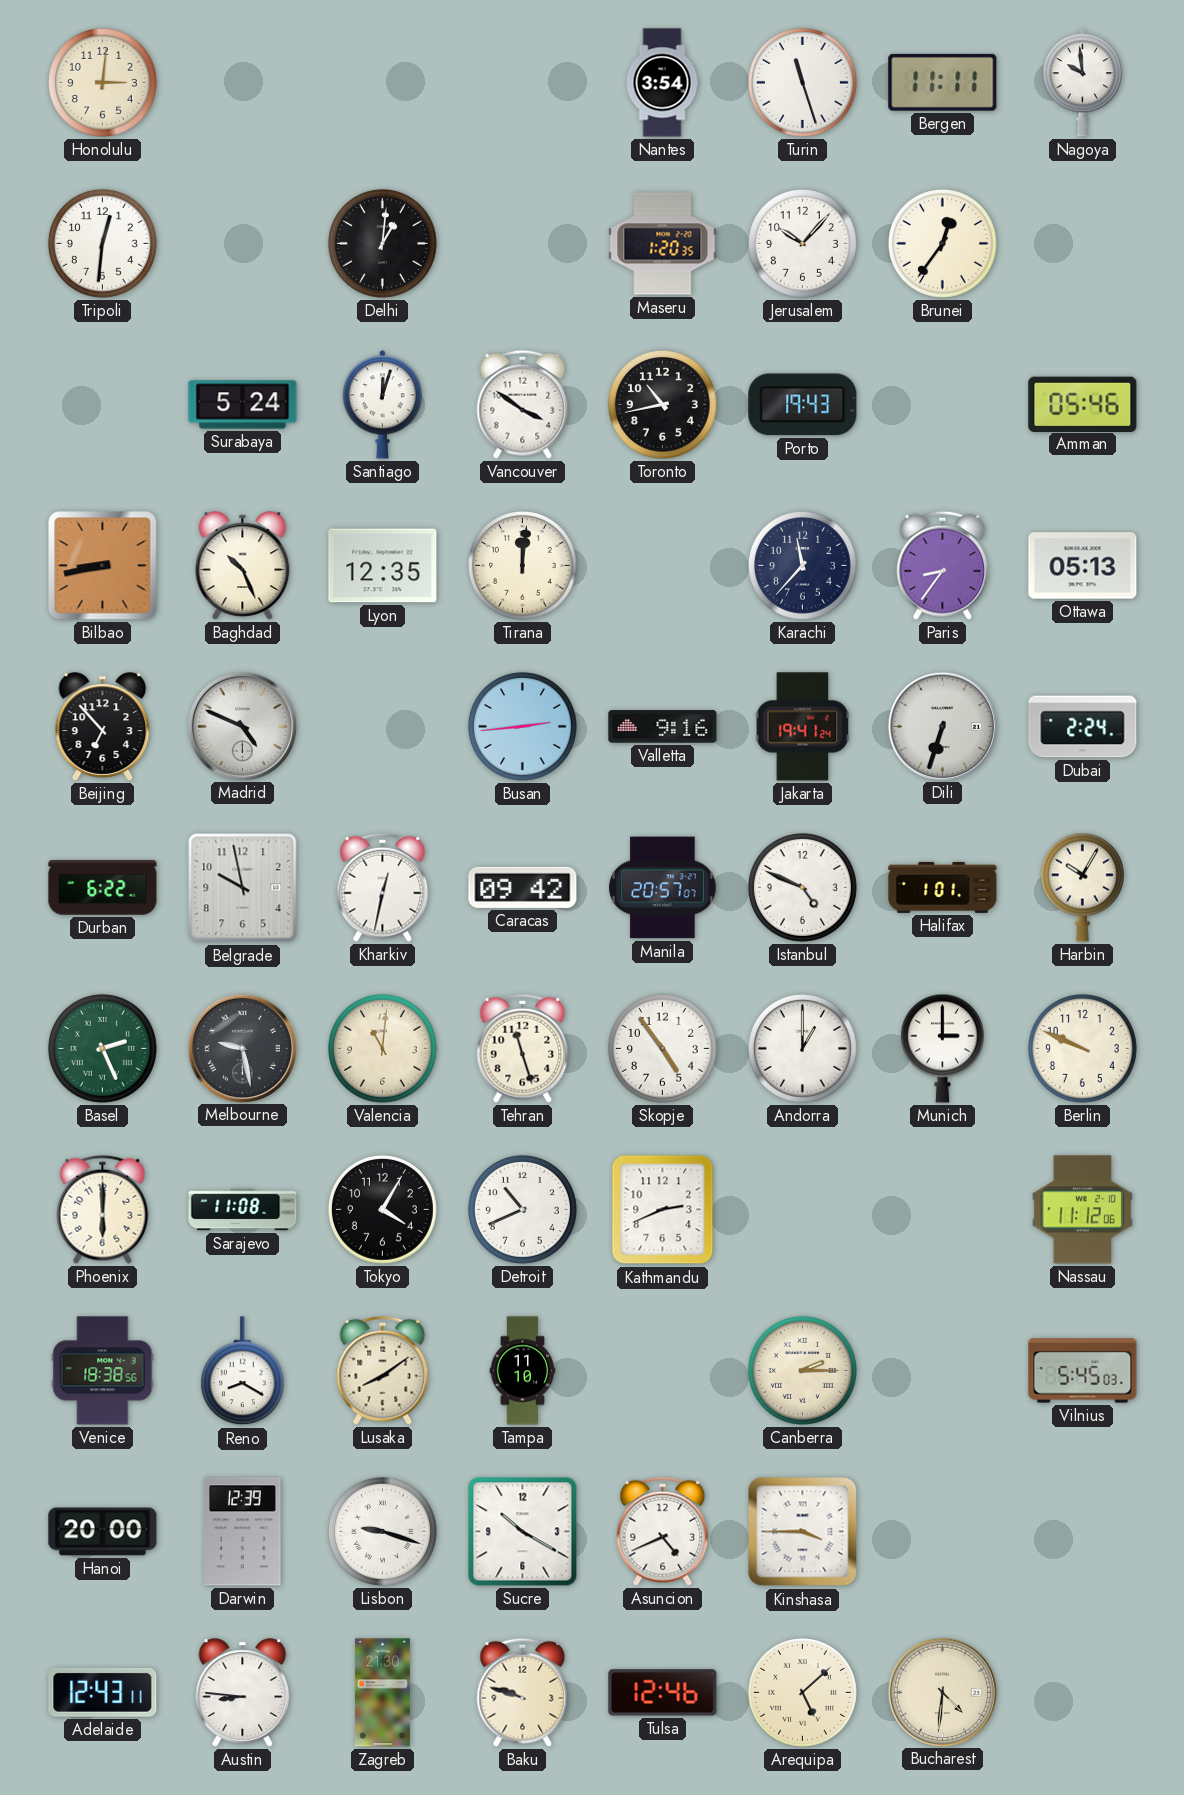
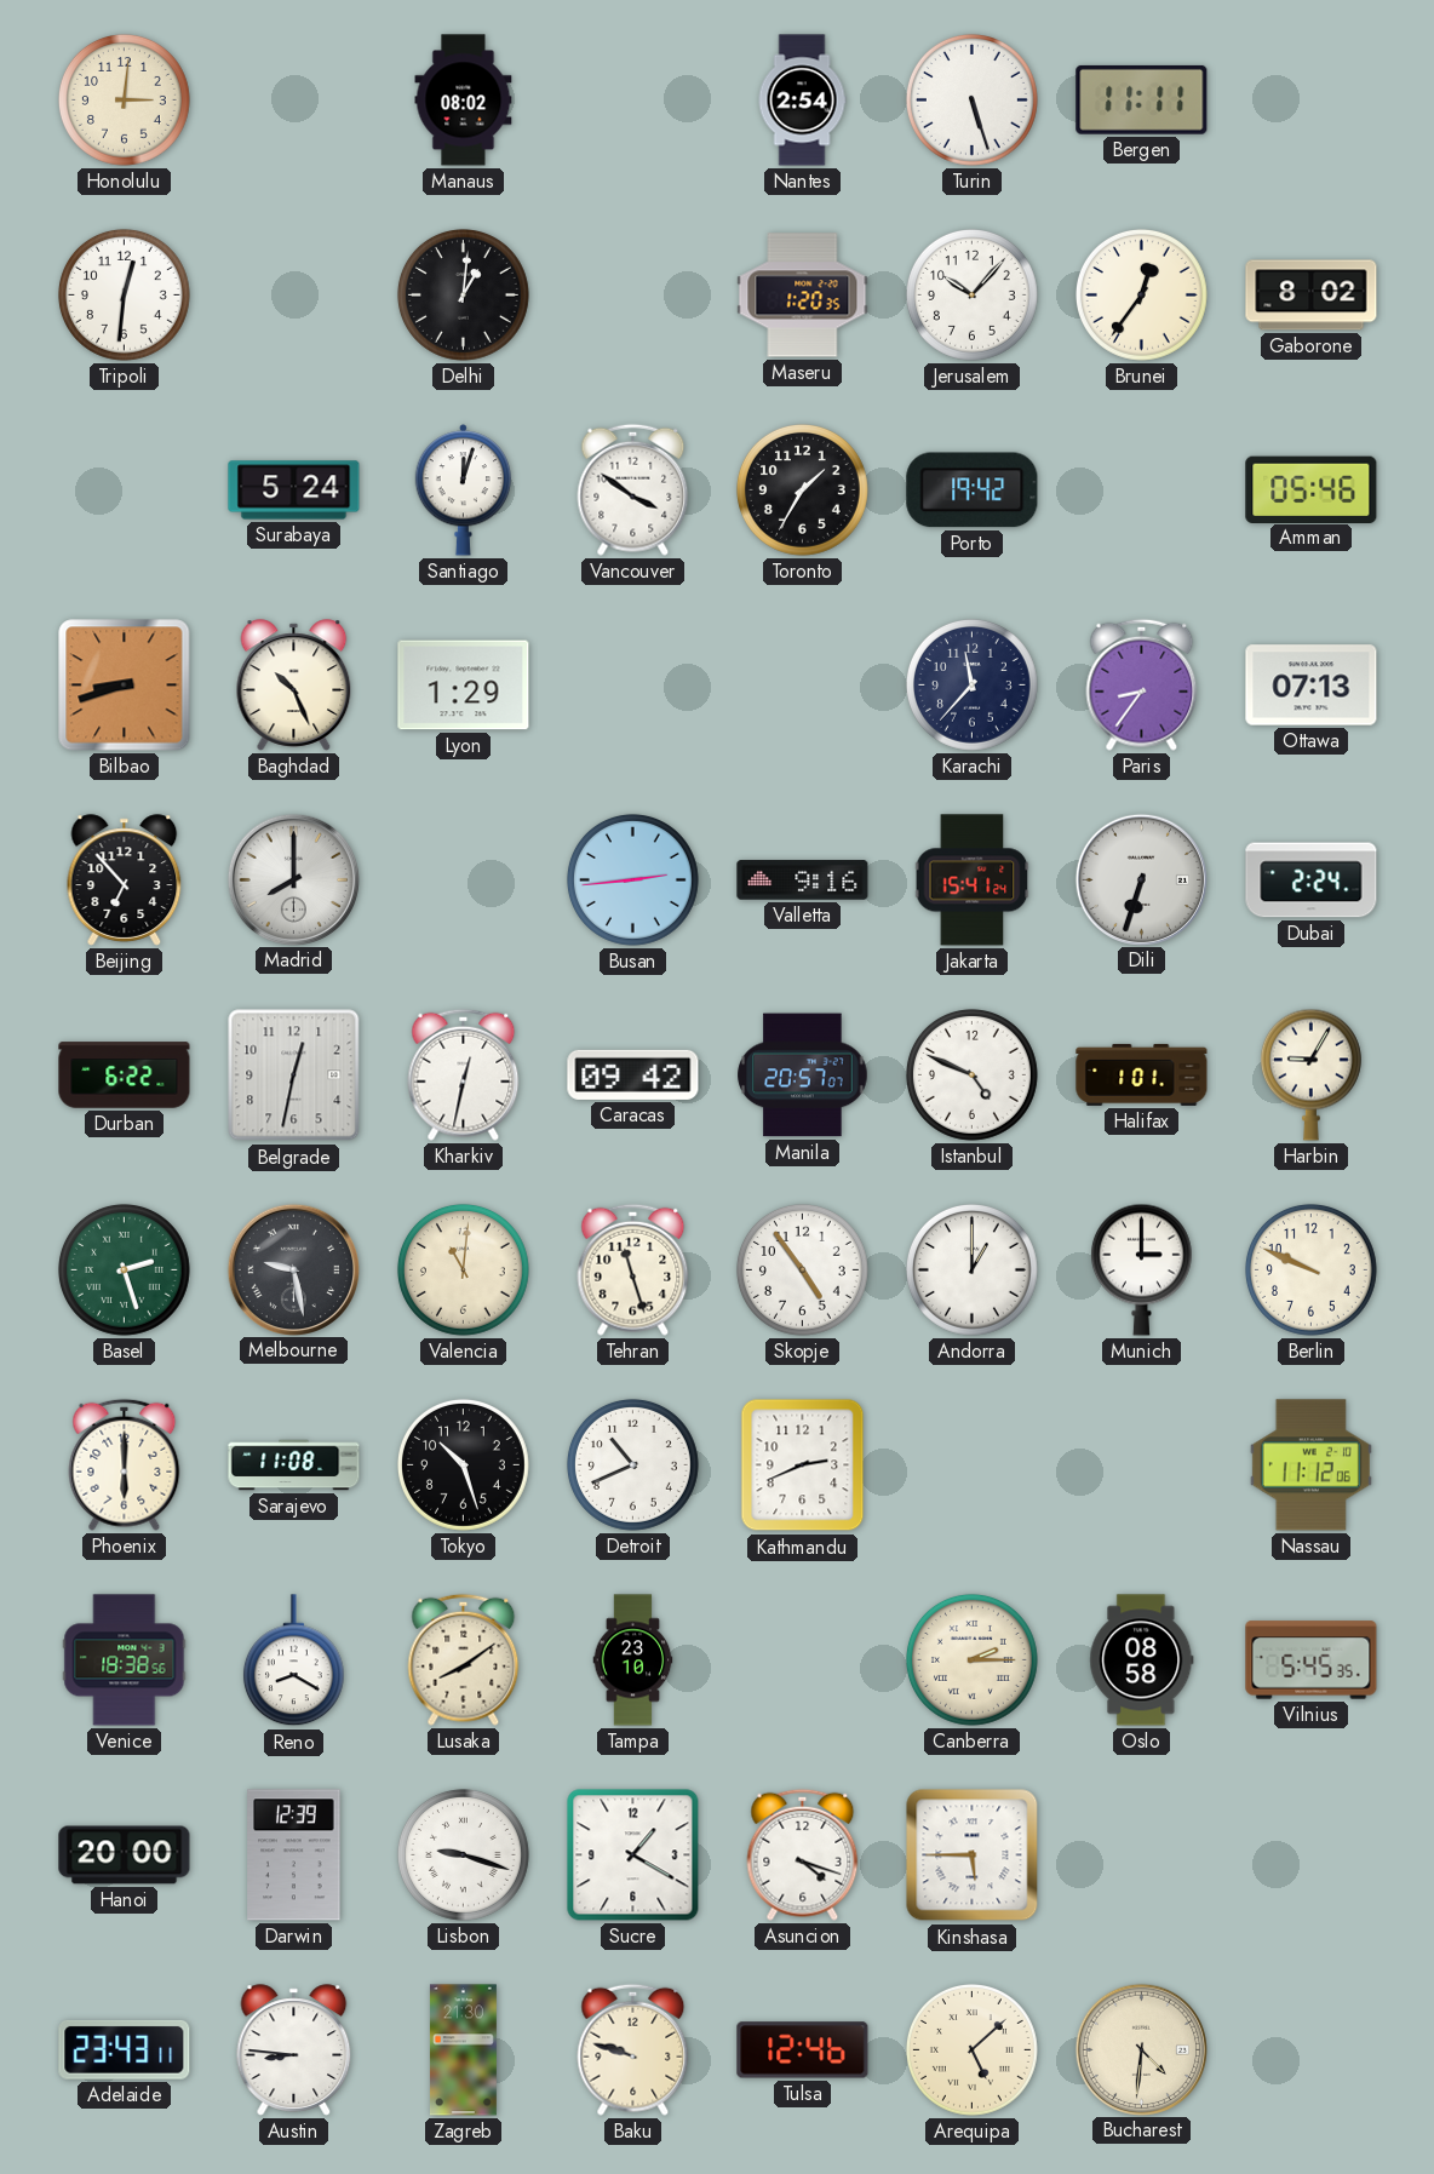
Manaus: none -> 08:02 (464, 101)
Nantes: 3:54 -> 2:54 (802, 101)
Turin: 11:27 -> 5:27 (971, 99)
Nagoya: 9:59 -> none (1083, 83)
Gaborone: none -> 8:02 (1312, 296)
Toronto: 10:43 -> 1:35 (802, 489)
Porto: 19:43 -> 19:42 (973, 491)
Bilbao: 8:43 -> 8:42 (125, 686)
Lyon: 12:35 -> 1:29 (464, 686)
Tirana: 12:01 -> none (522, 565)
Ottawa: 05:13 -> 07:13 (1312, 686)
Madrid: 4:49 -> 8:00 (293, 879)
Jakarta: 19:41 -> 15:41 (973, 881)
Belgrade: 9:58 -> 12:32 (294, 1075)
Harbin: 10:05 -> 9:05 (1310, 1074)
Basel: 2:26 -> 2:27 (124, 1269)
Tokyo: 4:05 -> 10:27 (463, 1464)
Tampa: 11:10 -> 23:10 (633, 1660)
Oslo: none -> 08:58 (1142, 1660)
Vilnius: 5:45:03 -> 5:45:35 (1312, 1660)
Sucre: 10:20 -> 1:20 (633, 1855)
Asuncion: 4:41 -> 4:18 (803, 1854)
Kinshasa: 3:45 -> 5:45 (973, 1855)
Adelaide: 12:43 -> 23:43 (125, 2049)
